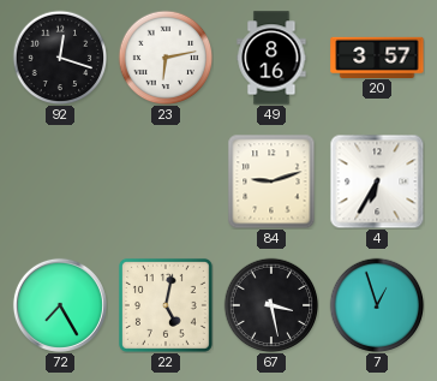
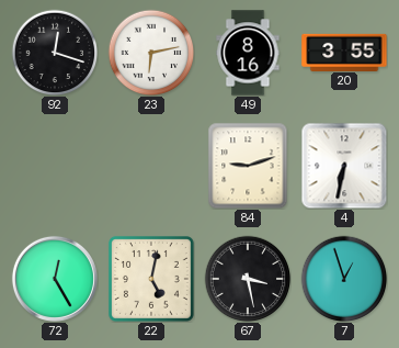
20: 3:57 -> 3:55 (344, 52)
4: 6:35 -> 6:32 (344, 166)
72: 7:25 -> 12:25 (55, 279)
